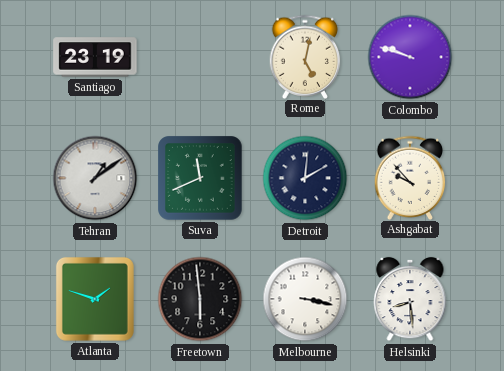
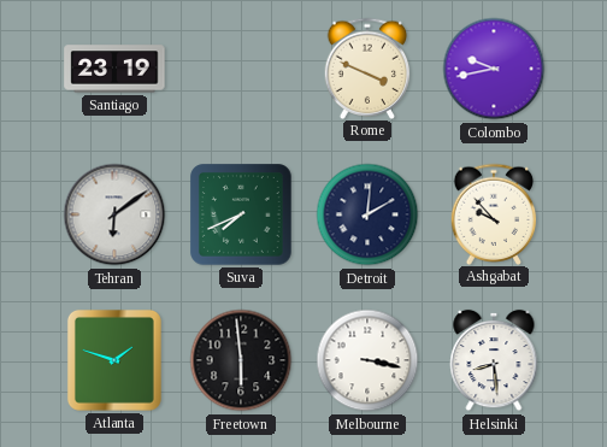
Rome: 5:02 -> 3:49 (367, 67)
Colombo: 9:48 -> 9:43 (494, 69)
Tehran: 1:09 -> 6:09 (114, 214)
Suva: 11:41 -> 7:41 (242, 216)
